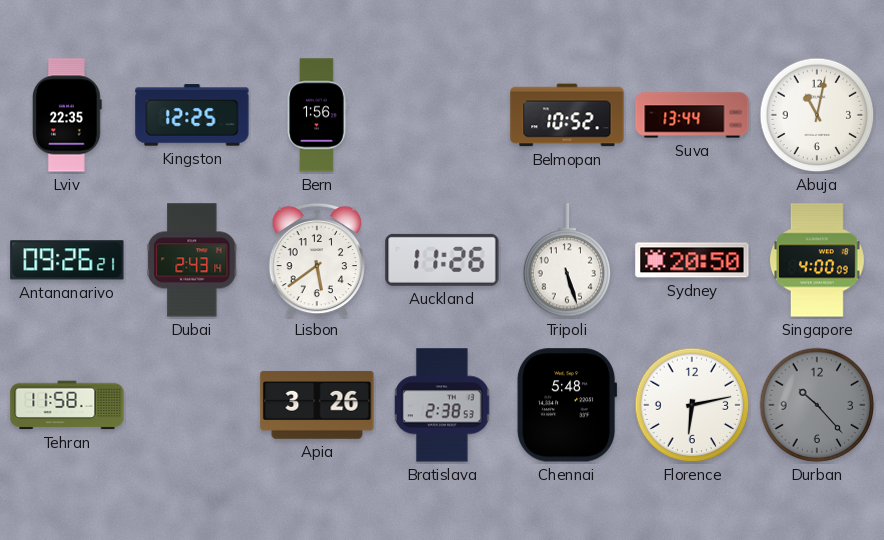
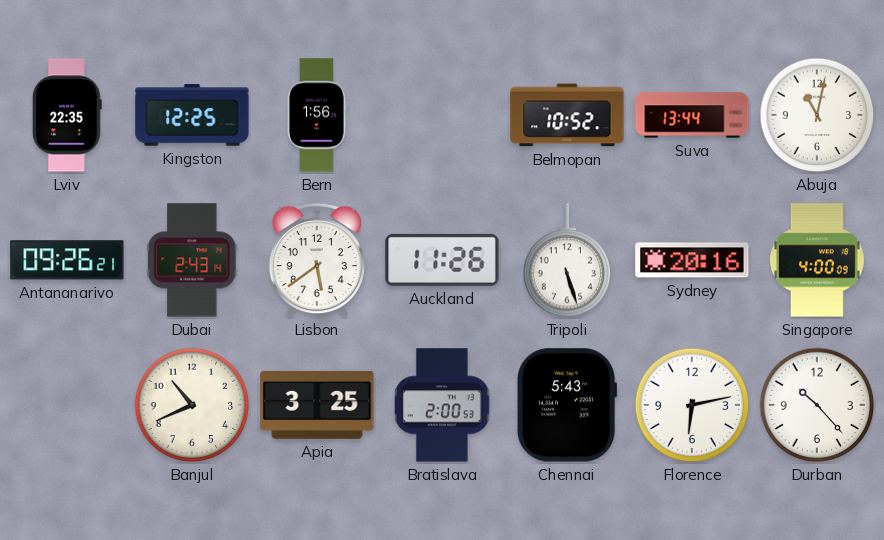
Sydney: 20:50 -> 20:16 (692, 260)
Tehran: 11:58 -> none (67, 405)
Banjul: none -> 10:41 (192, 405)
Apia: 3:26 -> 3:25 (317, 405)
Bratislava: 2:38 -> 2:00 (443, 405)
Chennai: 5:48 -> 5:43 (567, 405)
Durban dial: grey -> white (817, 405)
